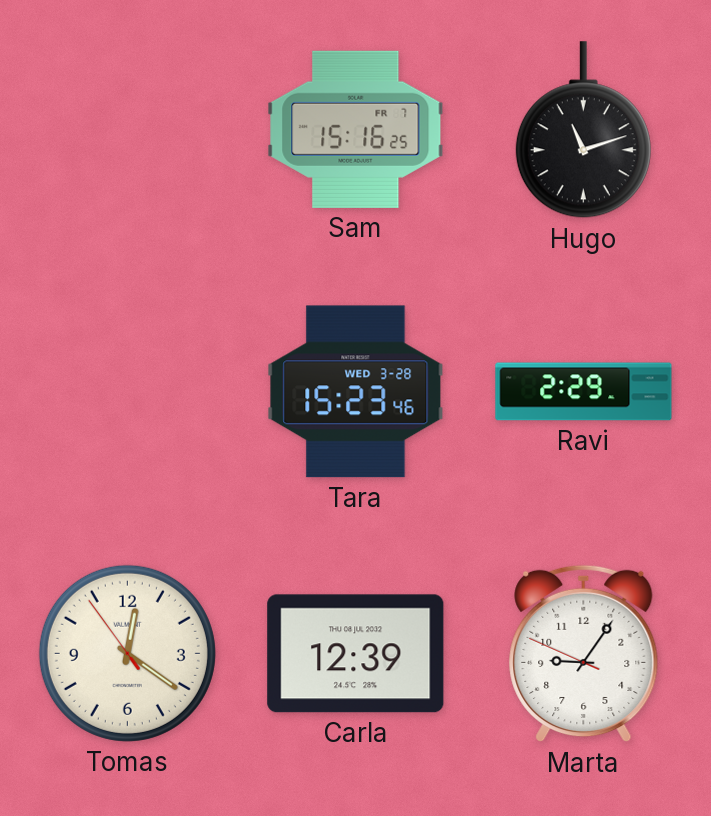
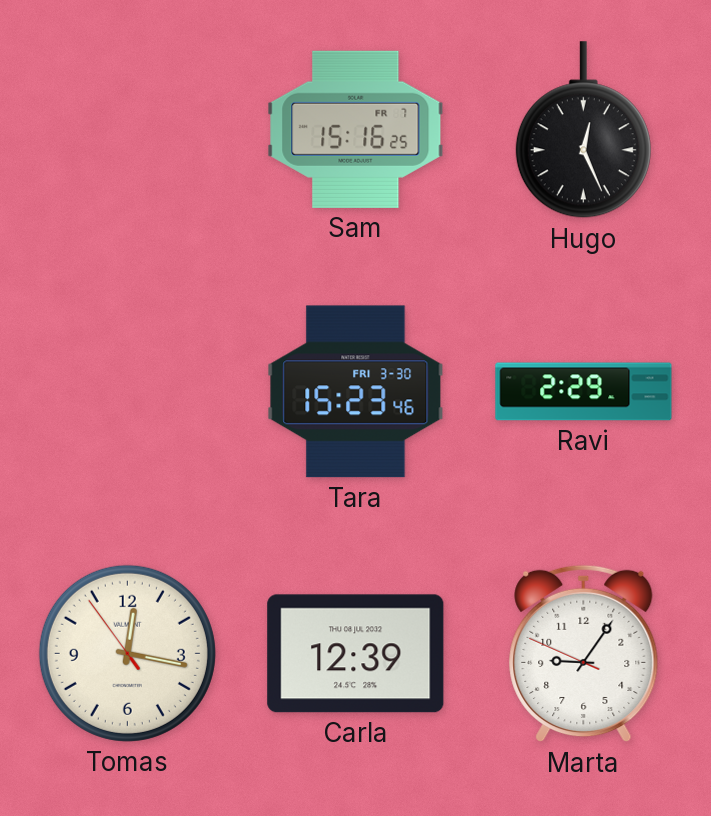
Hugo: 11:12 -> 12:26 (583, 130)
Tara date: WED 3-28 -> FRI 3-30 (356, 392)
Tomas: 12:20 -> 12:16 (127, 653)
